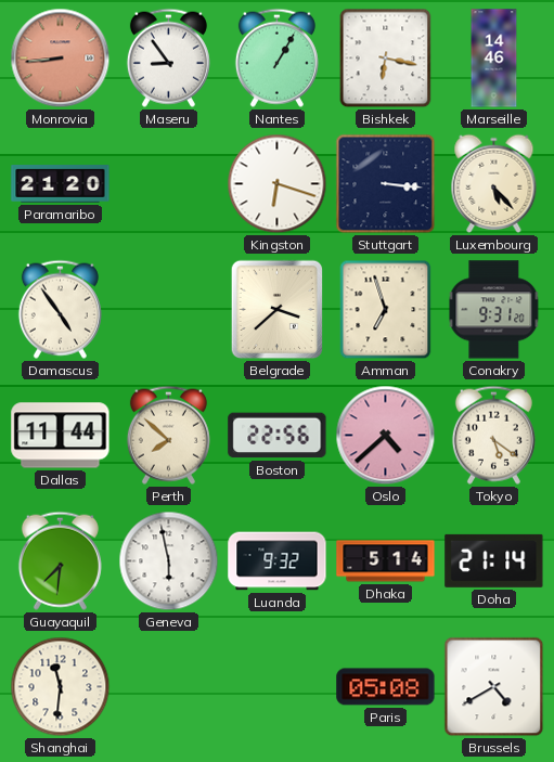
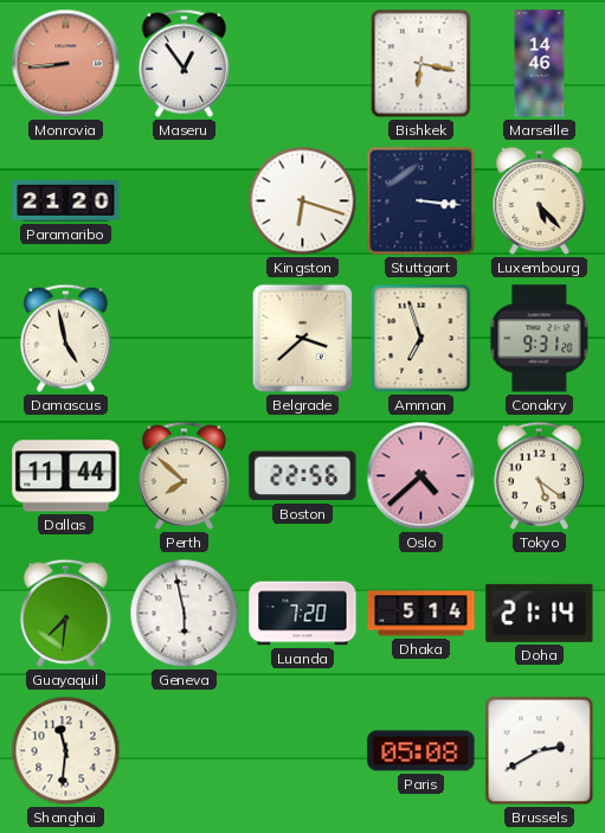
Maseru: 8:54 -> 12:54 (184, 63)
Nantes: 1:05 -> none (276, 57)
Damascus: 4:54 -> 4:58 (65, 338)
Luanda: 9:32 -> 7:20 (303, 614)
Brussels: 4:40 -> 2:40 (540, 751)
